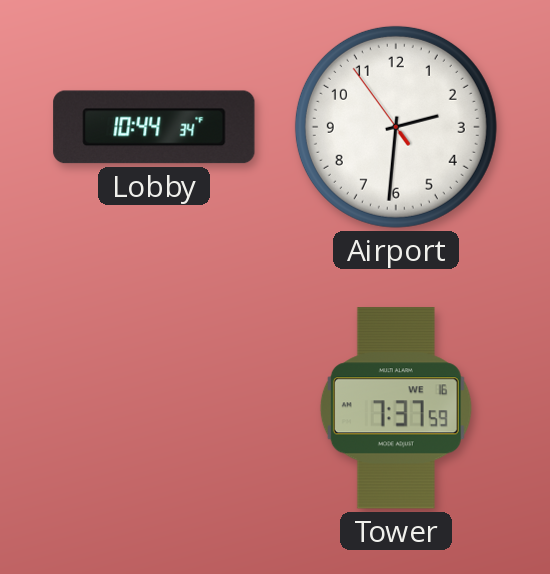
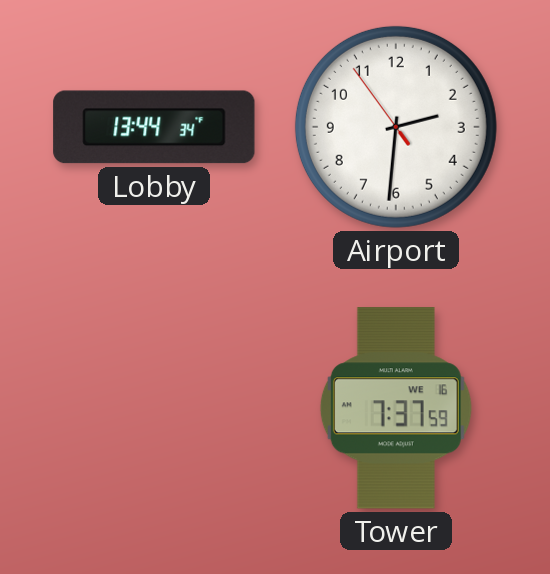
Lobby: 10:44 -> 13:44 (154, 127)
